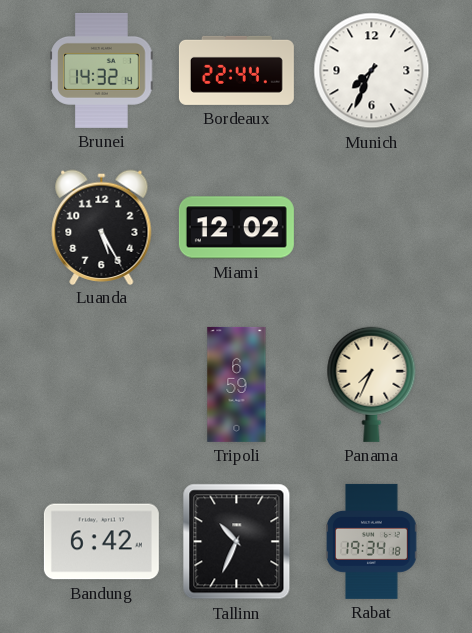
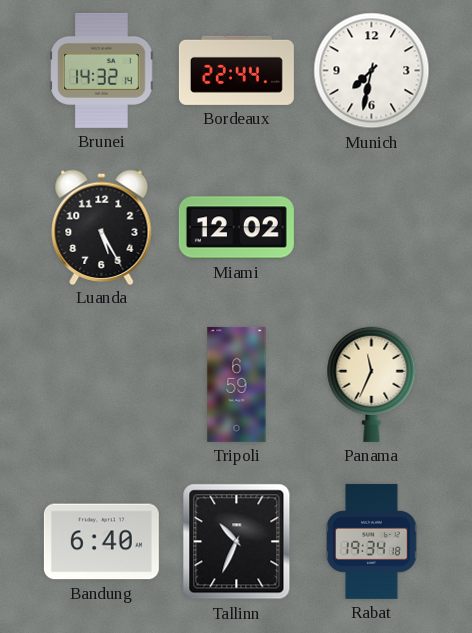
Munich: 7:34 -> 7:32 (372, 71)
Panama: 7:34 -> 11:34 (372, 384)
Bandung: 6:42 -> 6:40 (101, 542)
